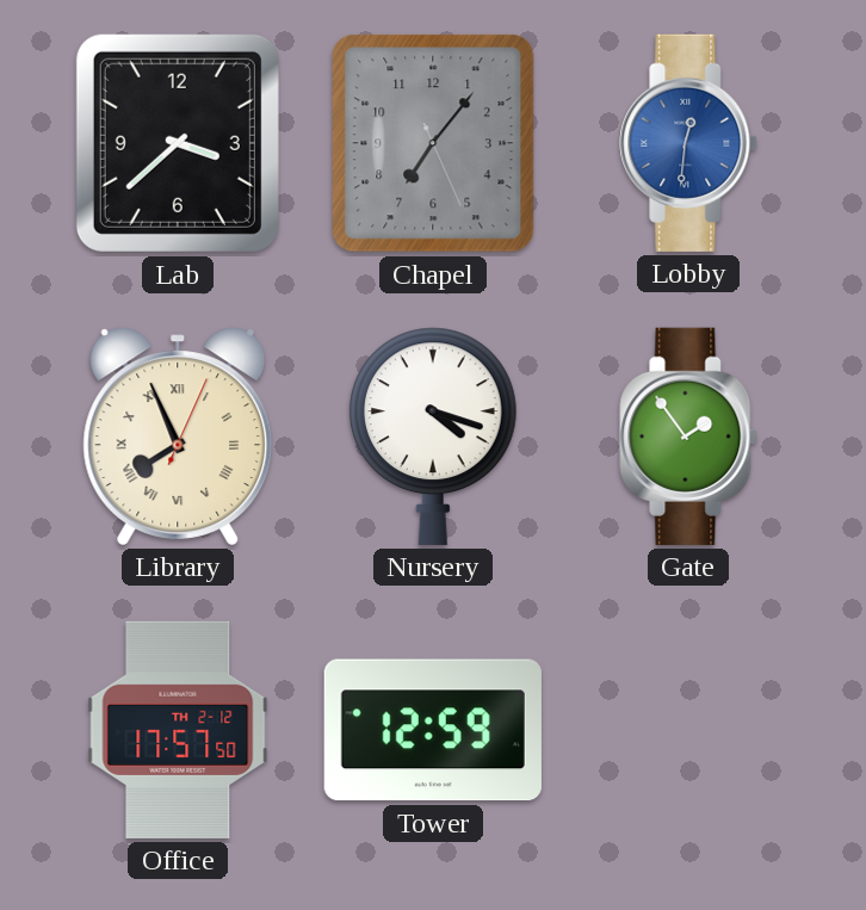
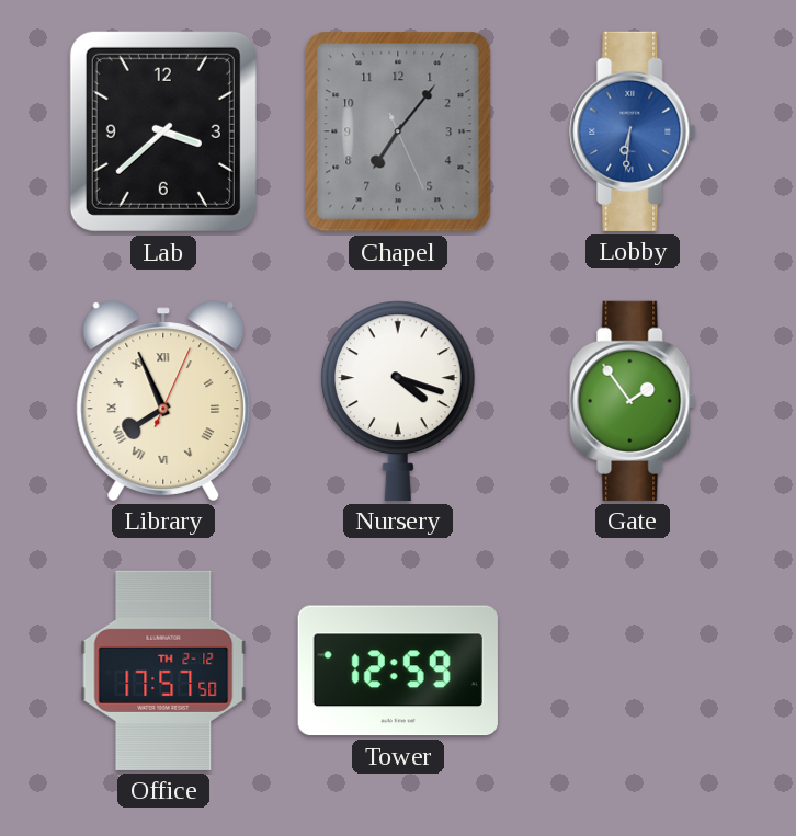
Lobby: 12:31 -> 6:31 (633, 131)
